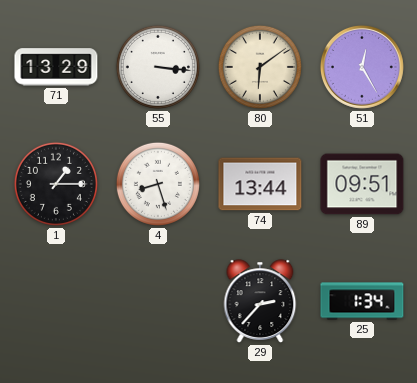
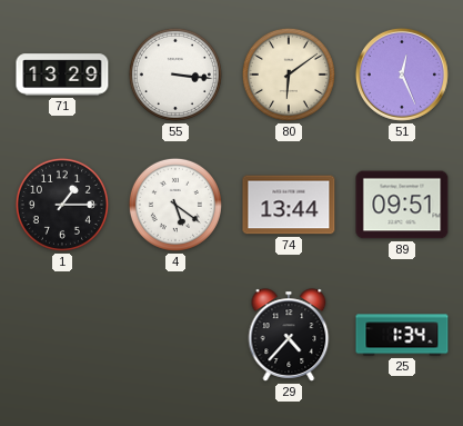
51: 12:25 -> 12:26 (402, 75)
4: 8:27 -> 5:21 (175, 205)
29: 2:37 -> 4:37 (289, 335)
